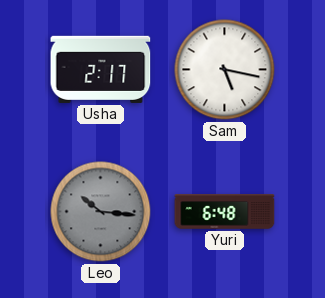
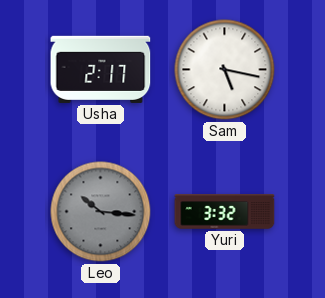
Yuri: 6:48 -> 3:32 (225, 212)
